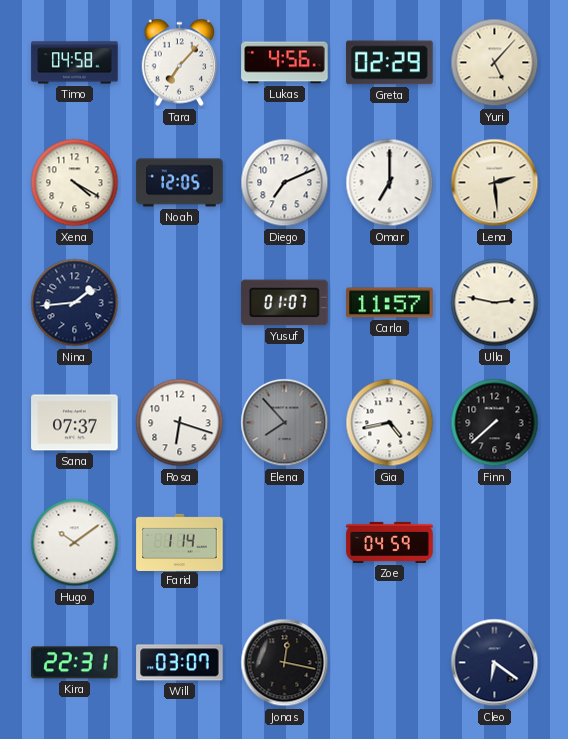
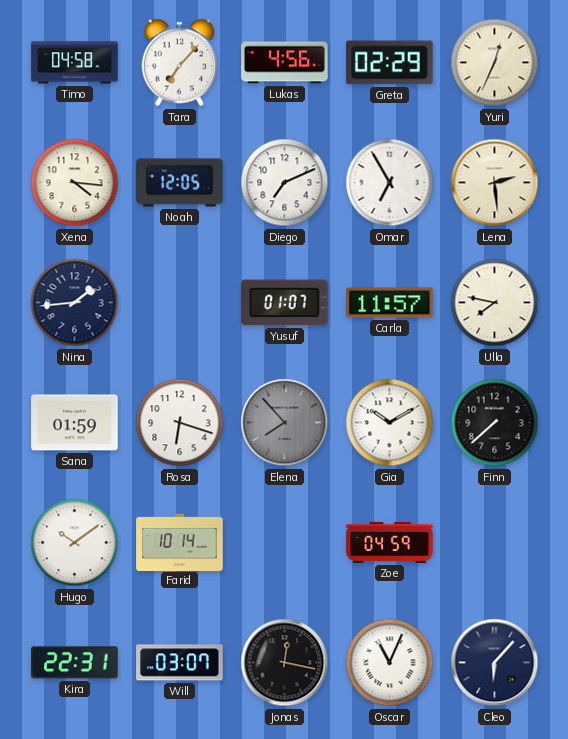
Yuri: 5:07 -> 12:34 (495, 63)
Xena: 4:20 -> 4:16 (75, 183)
Omar: 7:00 -> 6:55 (390, 183)
Ulla: 2:47 -> 7:47 (495, 303)
Sana: 07:37 -> 01:59 (75, 423)
Gia: 4:43 -> 10:10 (390, 423)
Farid: 1:14 -> 10:14 (180, 542)
Oscar: none -> 11:04 (390, 663)
Cleo: 6:21 -> 6:07 (495, 663)
